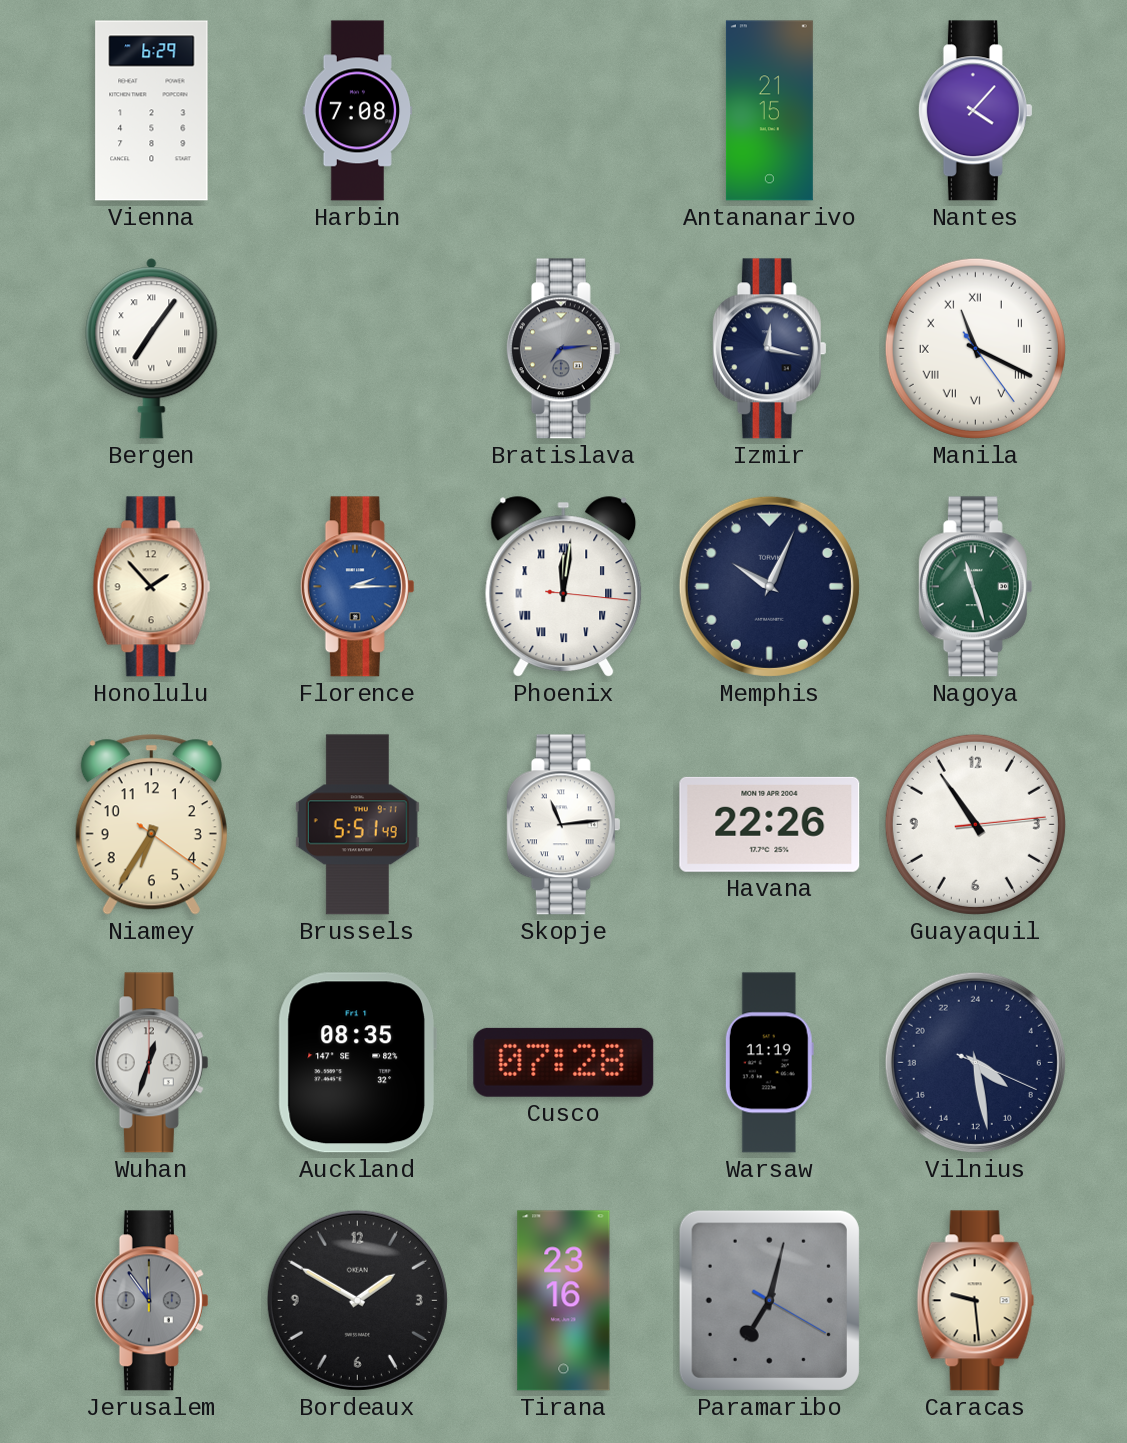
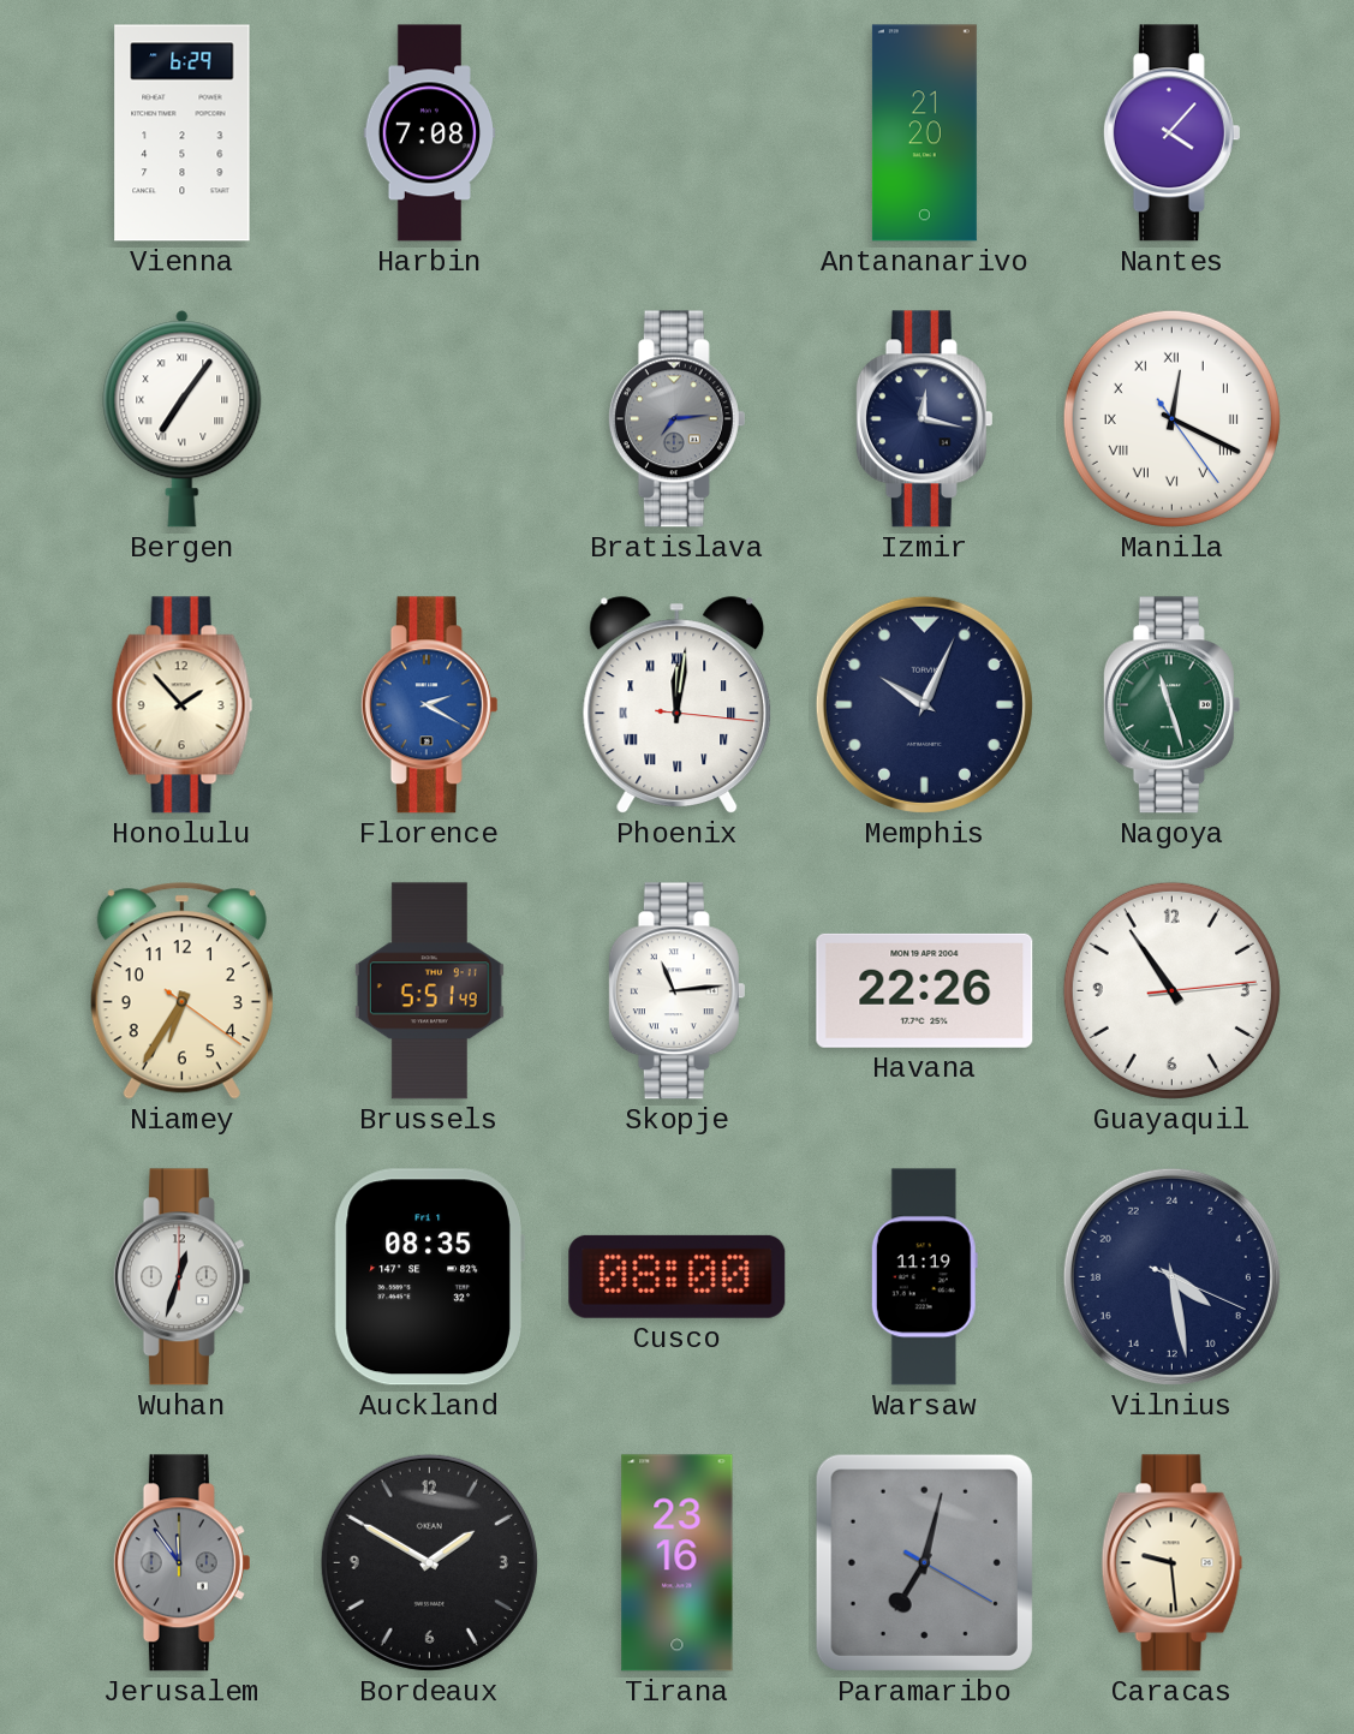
Antananarivo: 21:15 -> 21:20 (924, 133)
Manila: 11:19 -> 12:19 (1171, 418)
Florence: 2:15 -> 2:20 (429, 705)
Cusco: 07:28 -> 08:00 (678, 1276)
